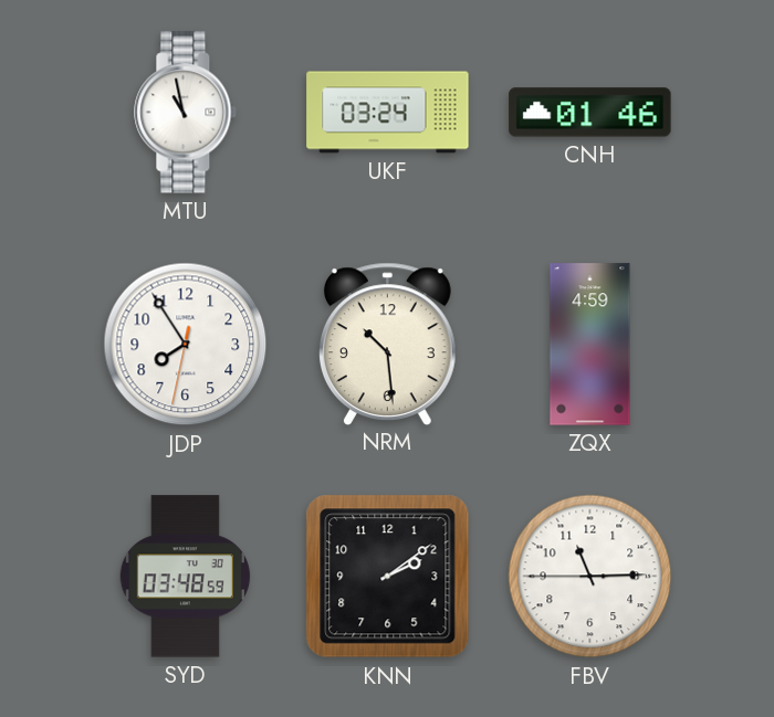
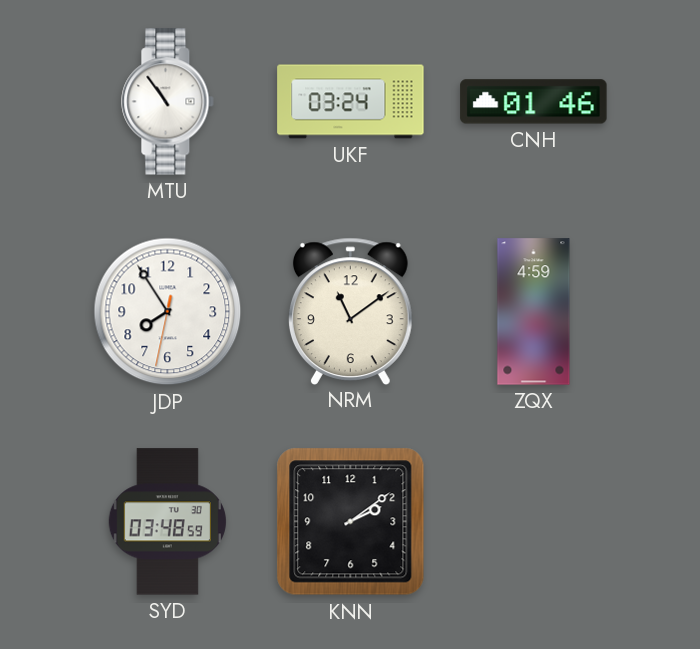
MTU: 10:58 -> 10:54 (168, 102)
NRM: 10:29 -> 11:09 (350, 311)
FBV: 11:14 -> none (590, 577)
